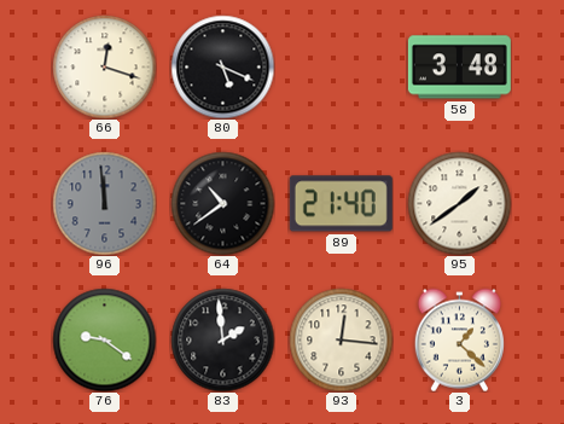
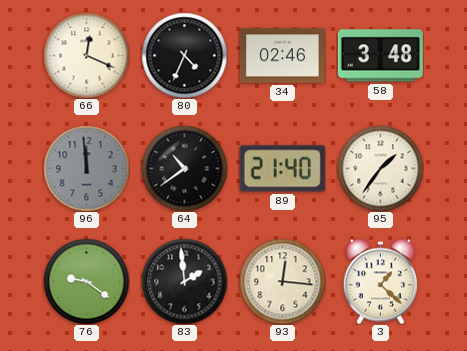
66: 12:18 -> 12:19 (86, 55)
80: 5:19 -> 4:34 (184, 55)
34: none -> 02:46 (282, 56)
95: 1:39 -> 1:36 (380, 168)
